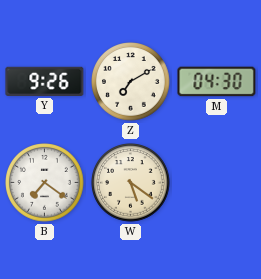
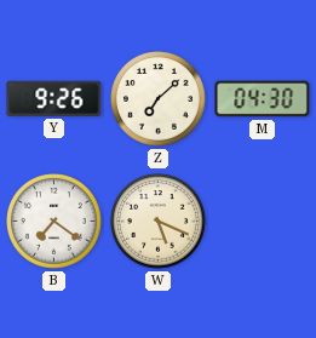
Z: 7:10 -> 7:08 (159, 99)
W: 5:21 -> 5:19 (159, 222)
